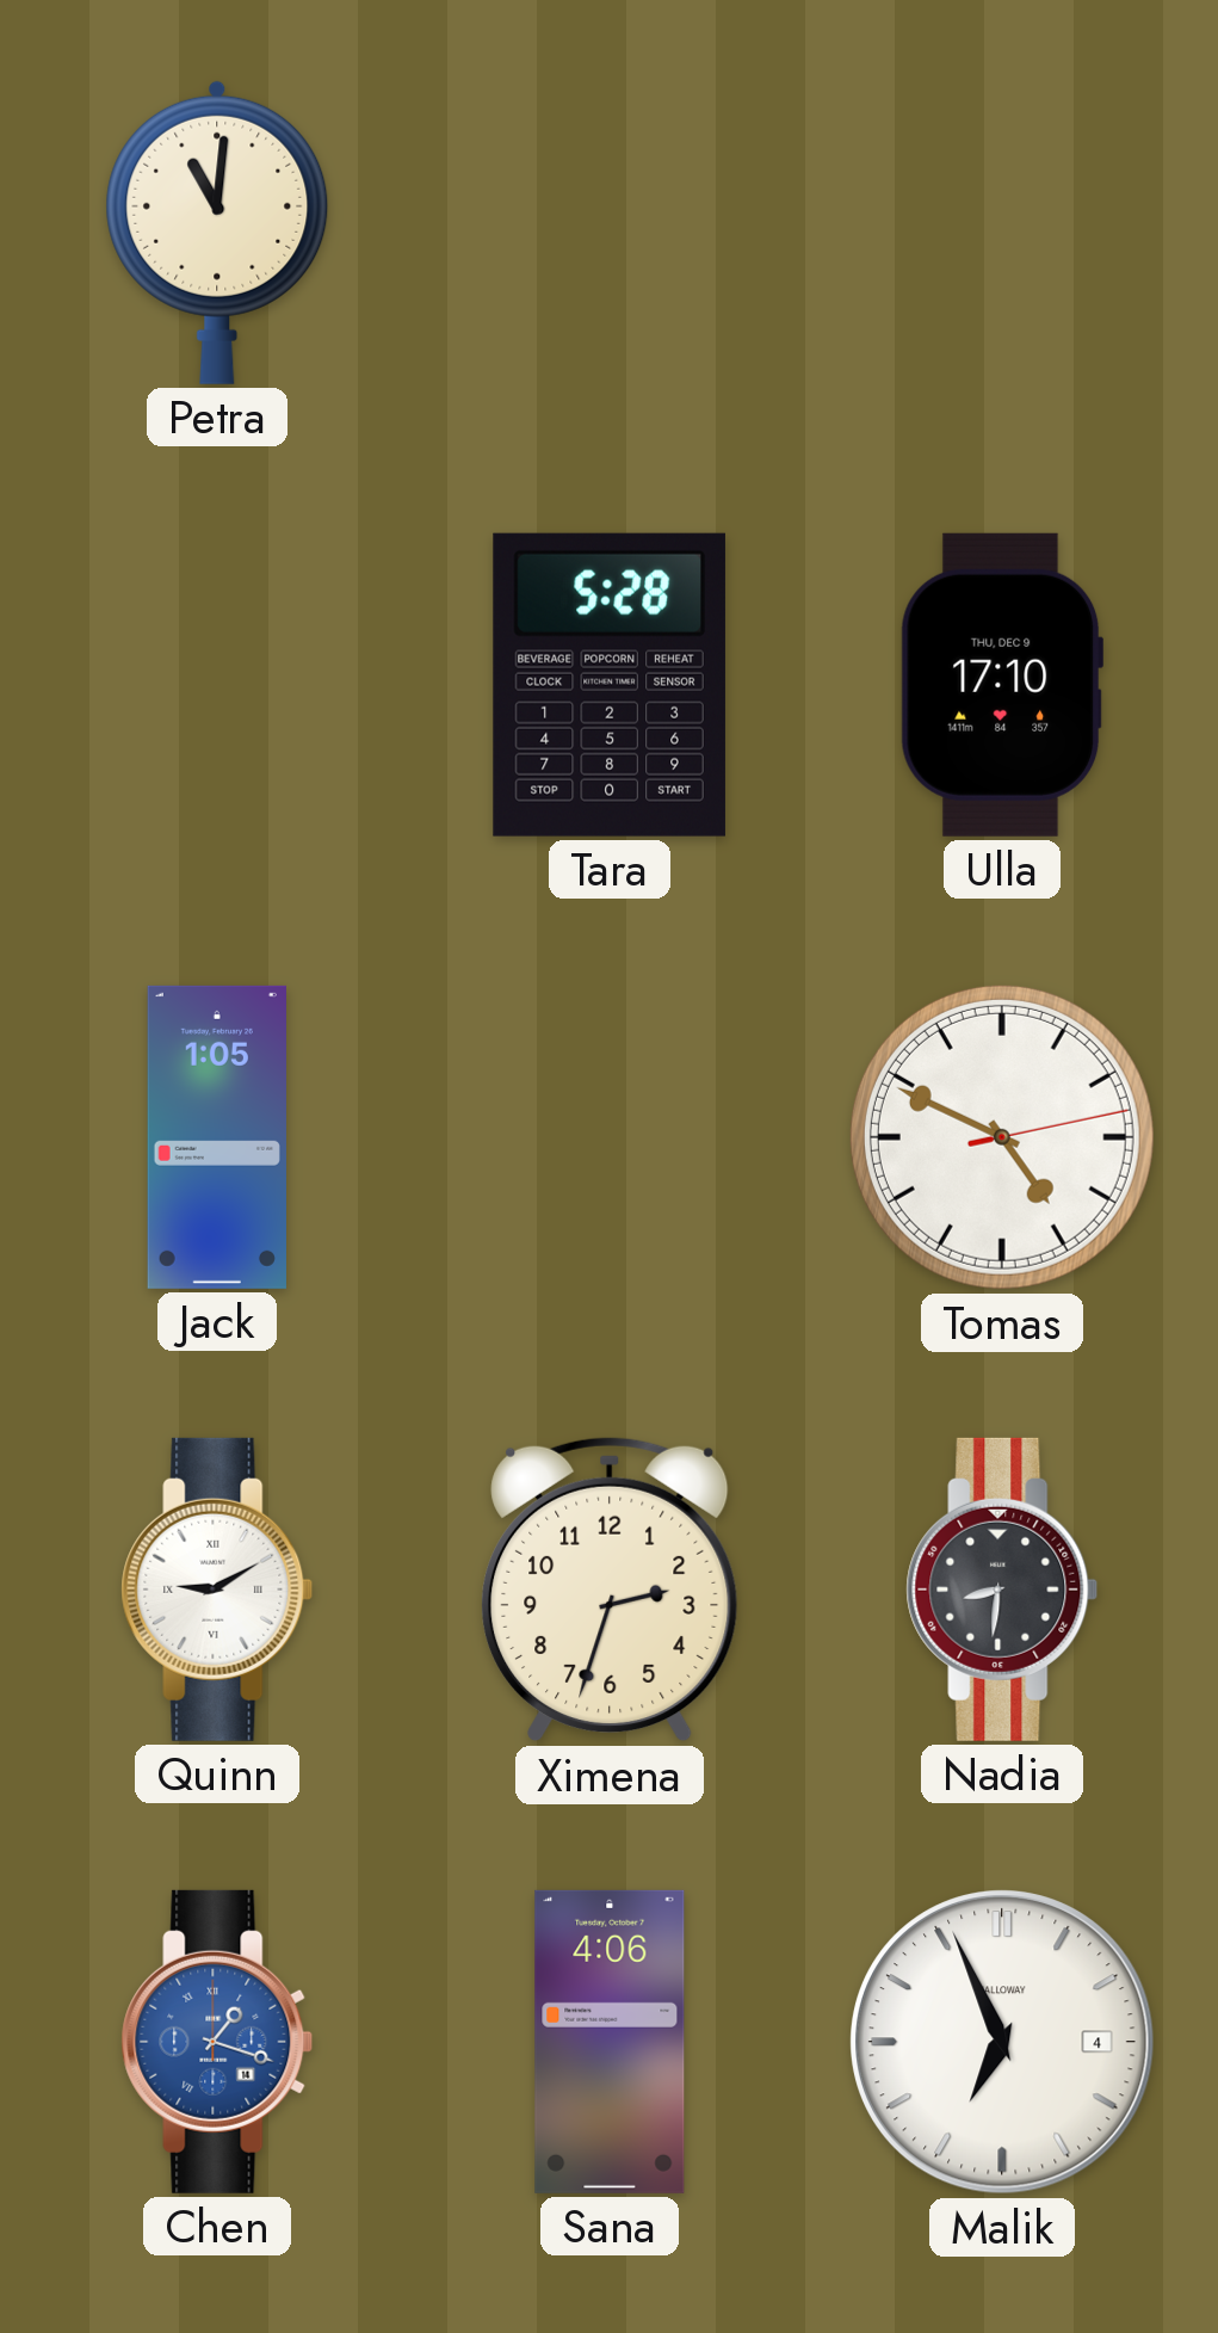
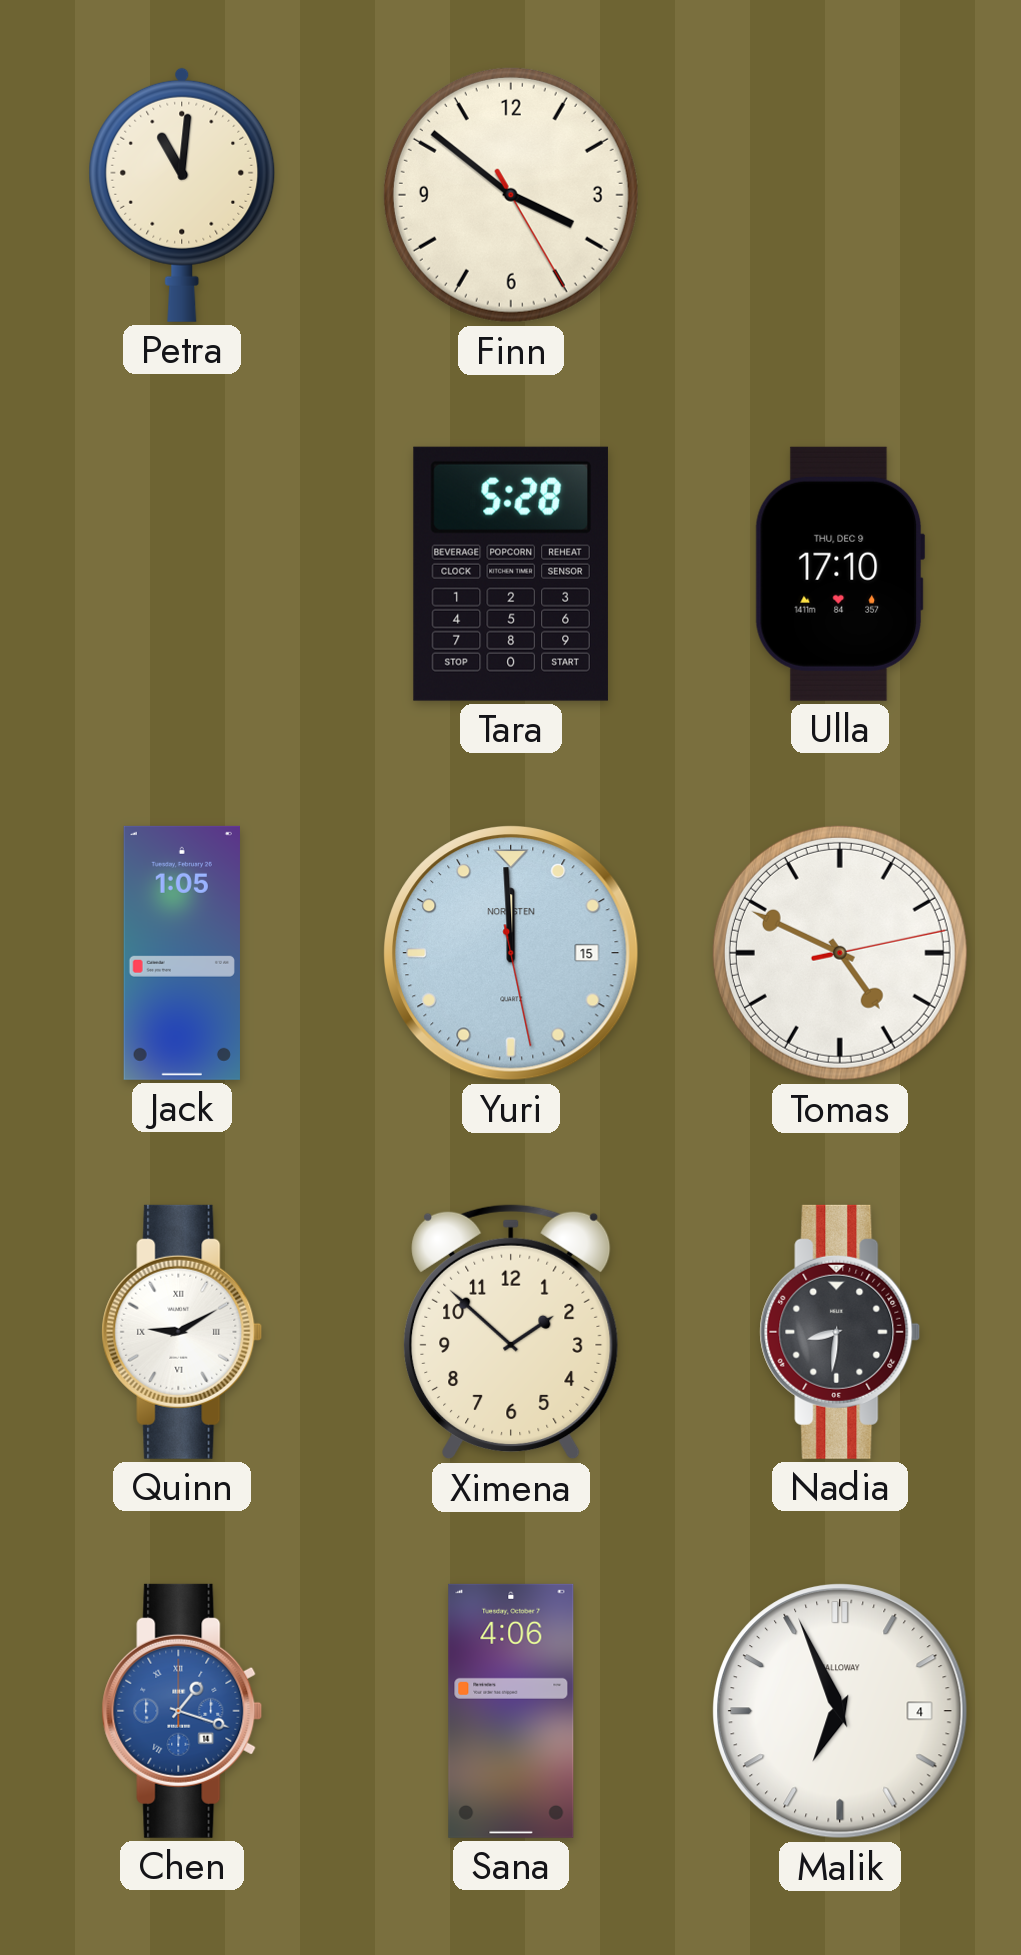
Finn: none -> 3:51 (511, 195)
Yuri: none -> 11:59 (512, 954)
Ximena: 2:33 -> 1:52 (511, 1332)
